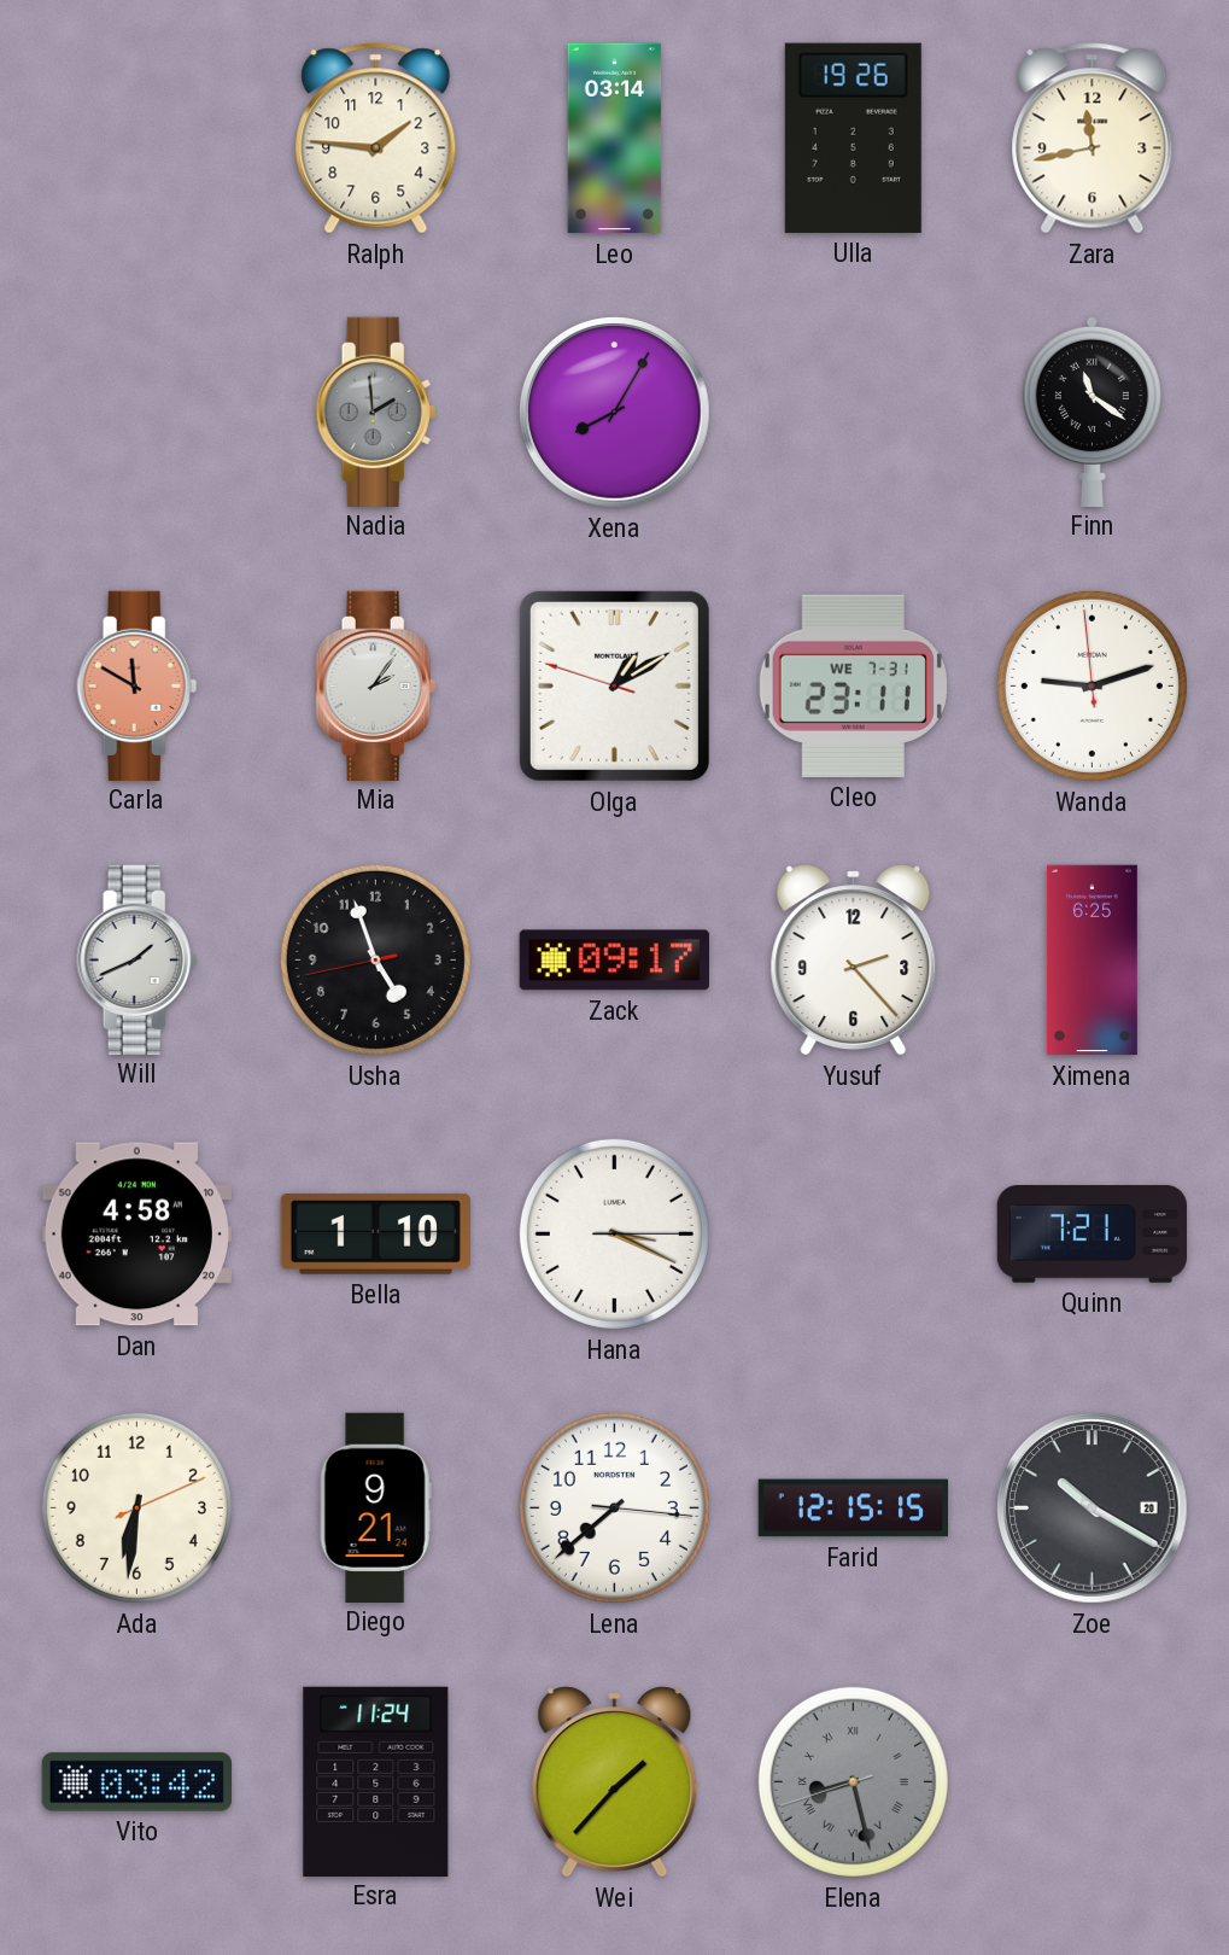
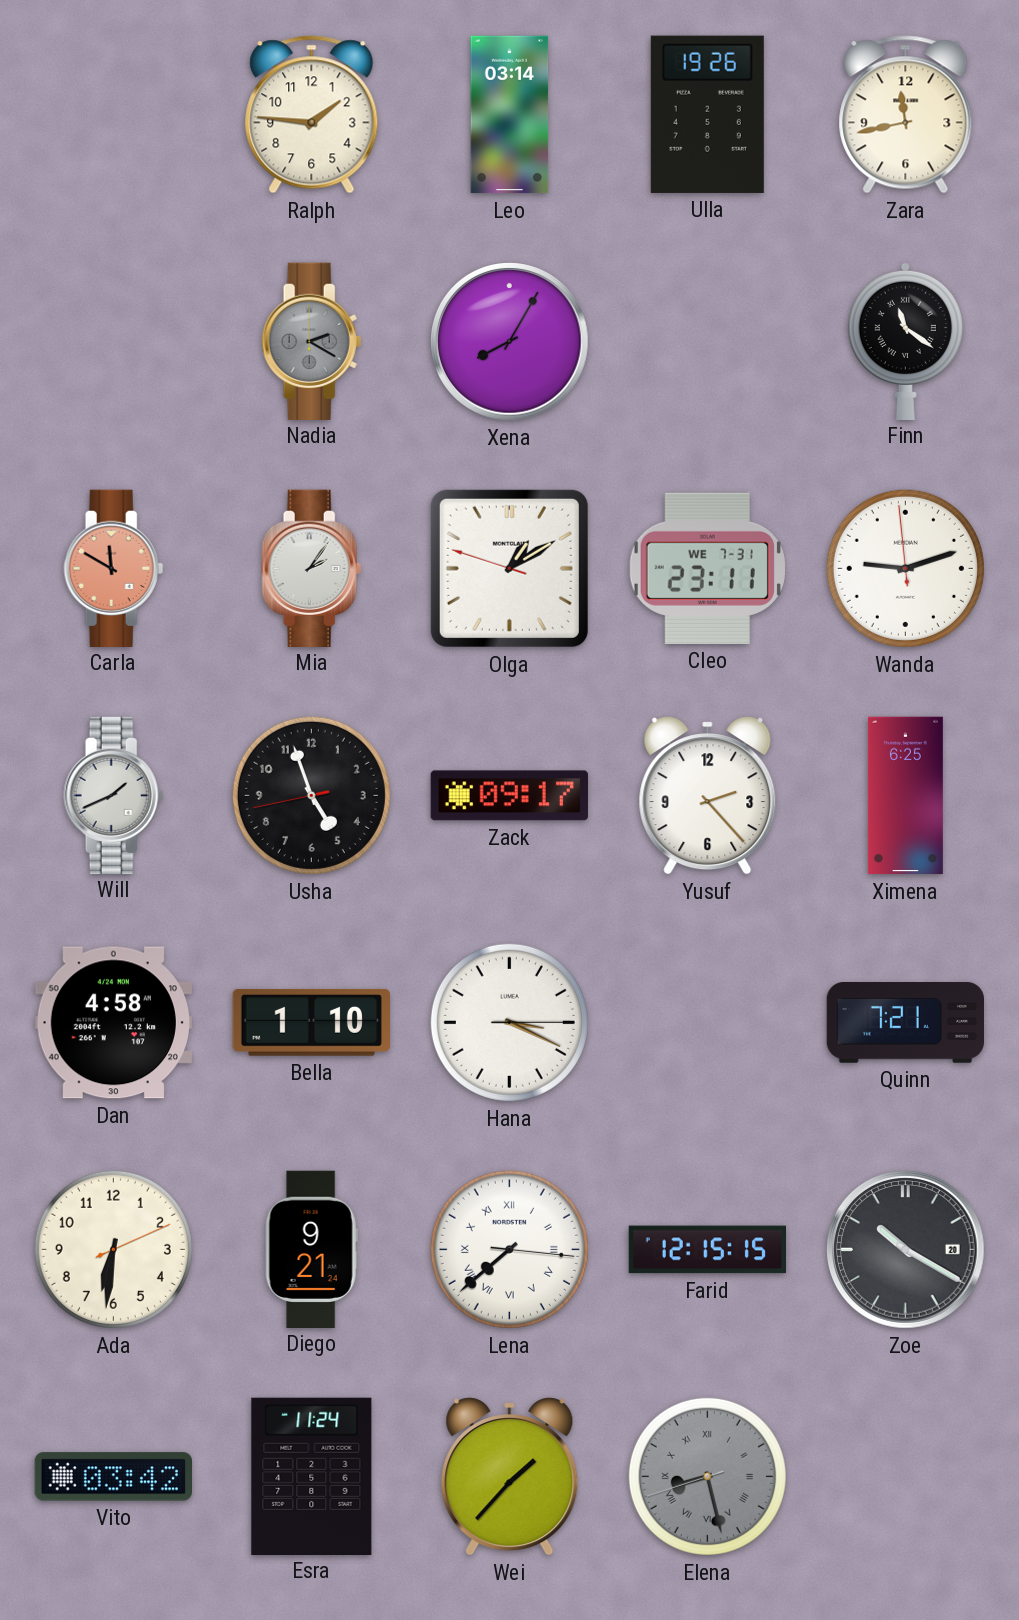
Nadia: 1:59 -> 2:20 (312, 341)
Lena numerals: Arabic -> Roman (509, 1249)
